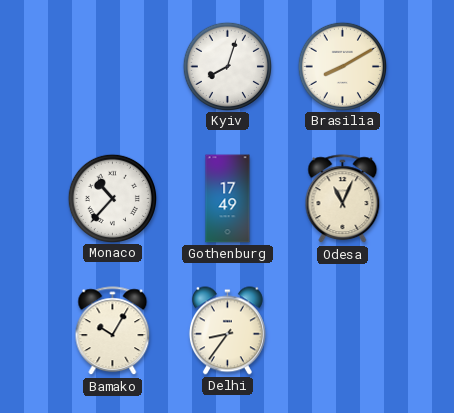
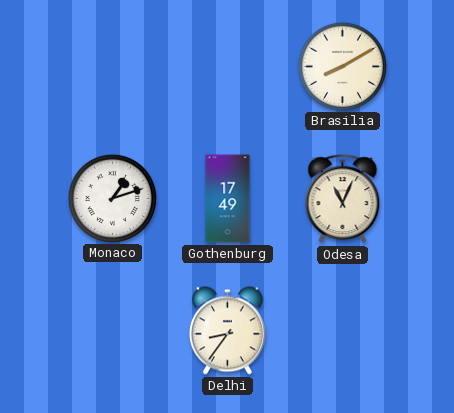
Kyiv: 8:03 -> none (227, 66)
Monaco: 10:37 -> 1:12 (112, 198)
Bamako: 10:05 -> none (113, 331)
